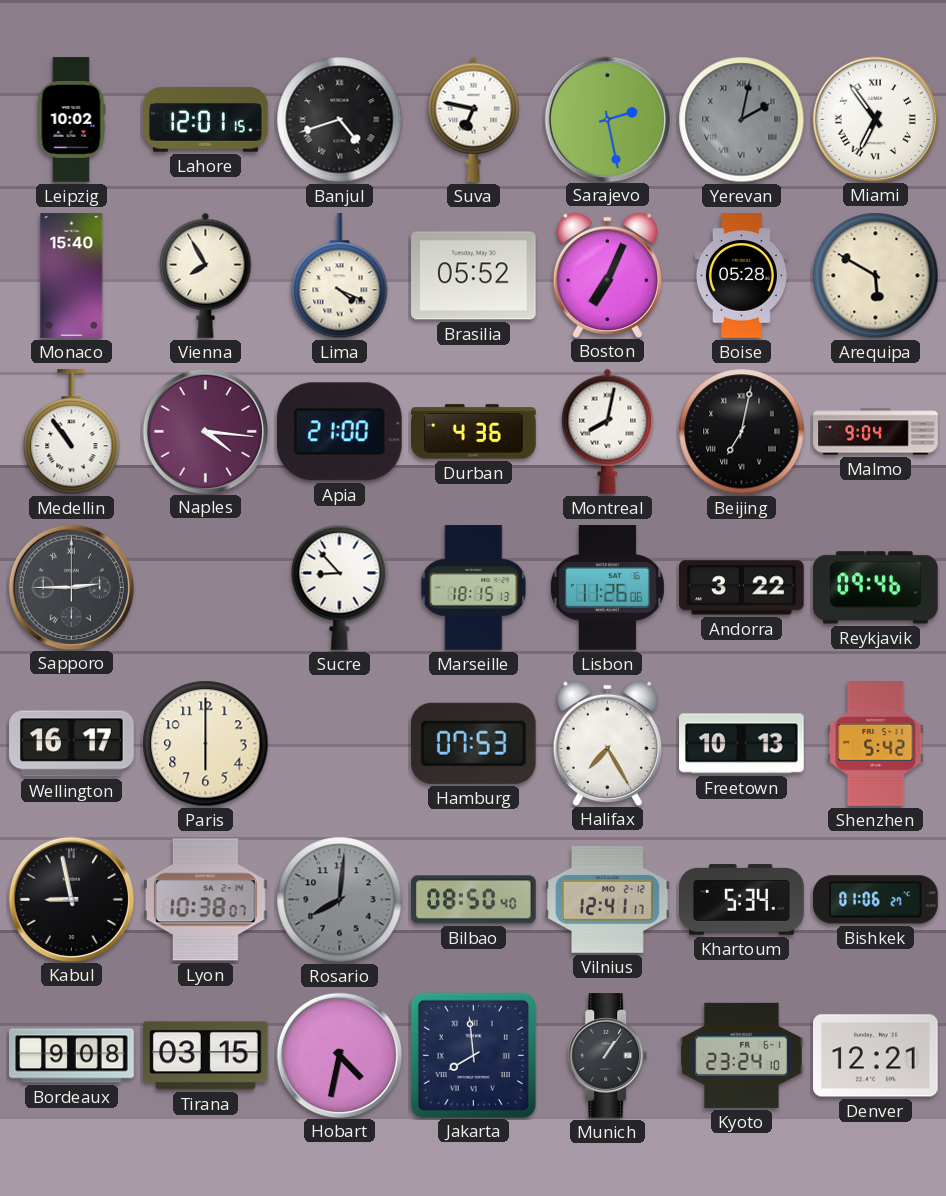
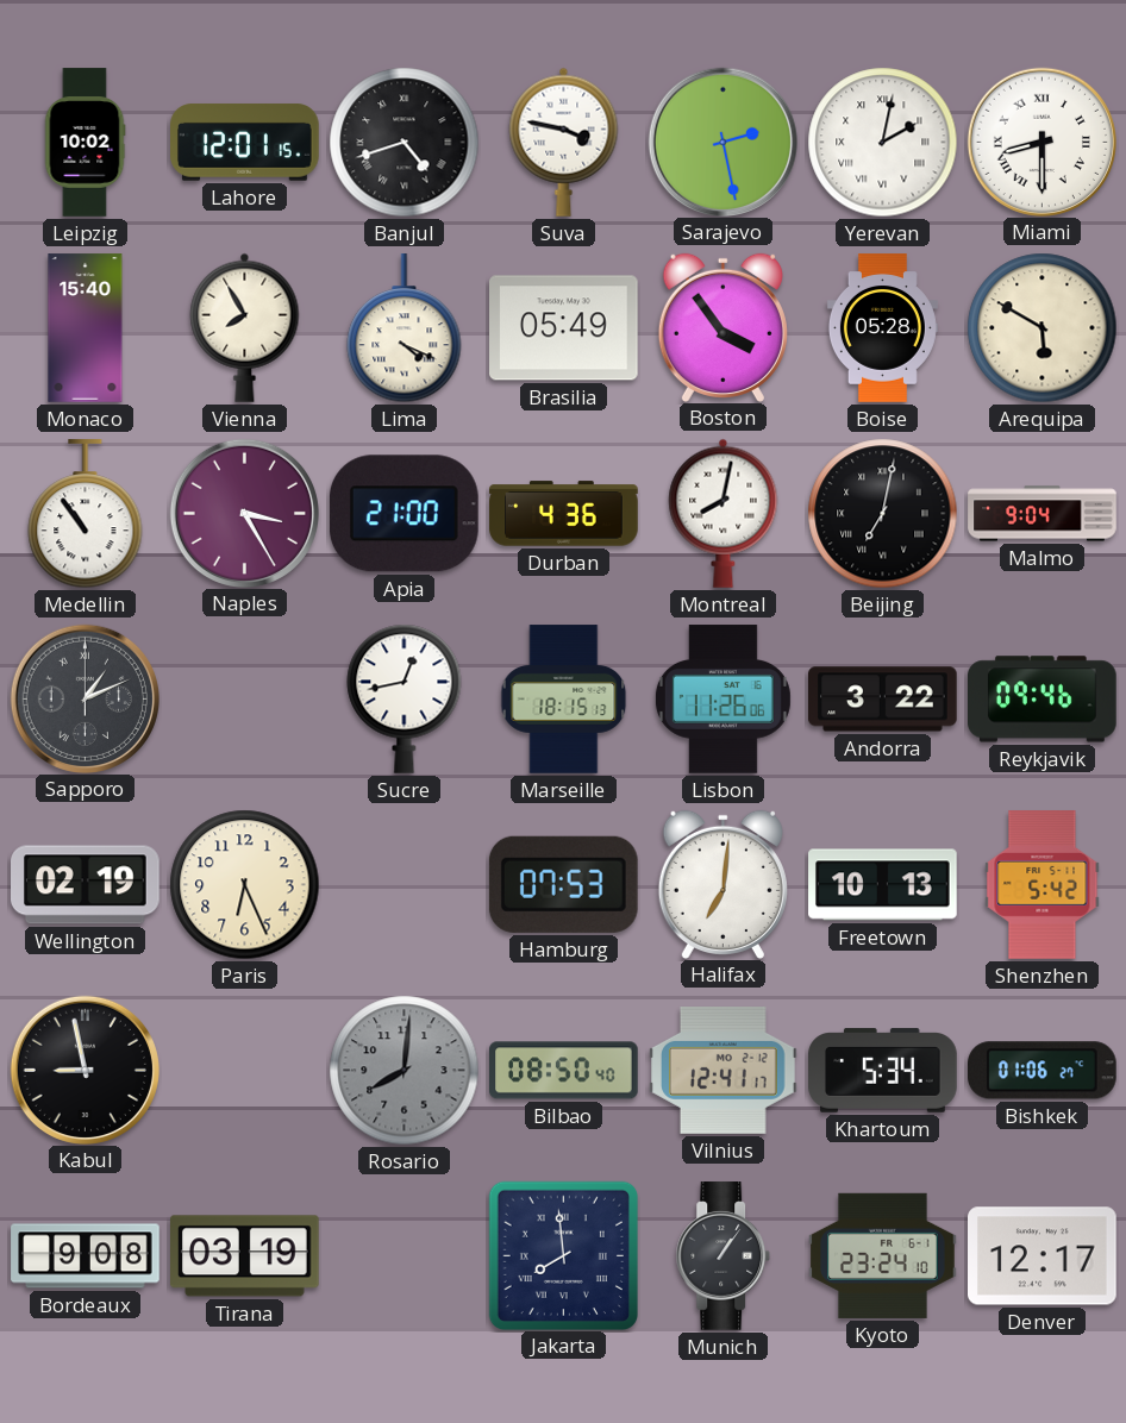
Suva: 6:47 -> 3:47 (564, 142)
Yerevan dial: grey -> white (883, 143)
Miami: 6:54 -> 8:30 (1041, 142)
Brasilia: 05:52 -> 05:49 (564, 328)
Boston: 7:04 -> 3:54 (722, 327)
Naples: 4:16 -> 3:25 (244, 513)
Sapporo: 2:45 -> 1:11 (85, 698)
Sucre: 8:53 -> 12:43 (405, 698)
Wellington: 16:17 -> 02:19 (86, 885)
Paris: 6:00 -> 6:26 (245, 885)
Halifax: 7:25 -> 7:01 (722, 884)
Lyon: 10:38 -> none (206, 900)
Tirana: 03:15 -> 03:19 (245, 1256)
Hobart: 4:32 -> none (339, 1055)
Denver: 12:21 -> 12:17 (1043, 1256)
